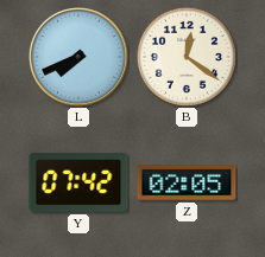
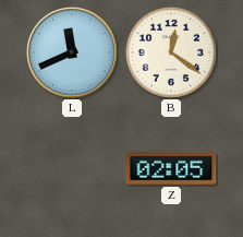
L: 7:41 -> 11:41 (73, 54)
Y: 07:42 -> none (78, 184)
